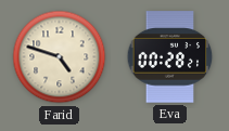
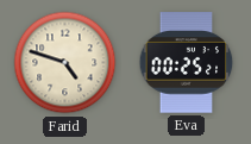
Eva: 00:28 -> 00:25 (187, 63)
